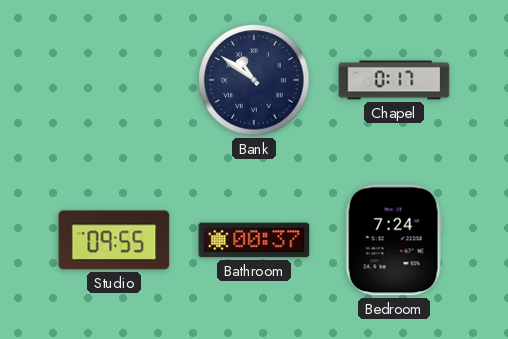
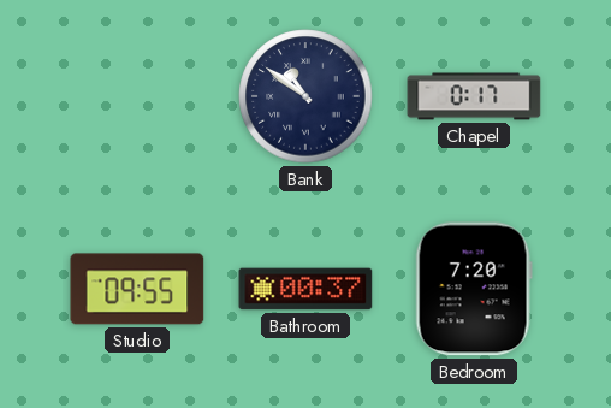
Bedroom: 7:24 -> 7:20 (474, 289)
